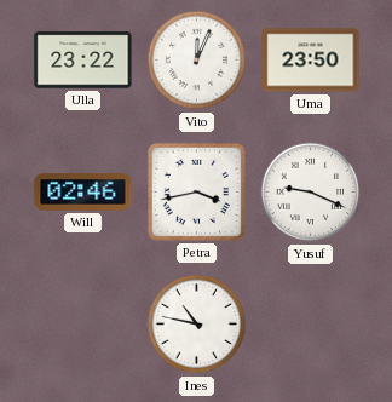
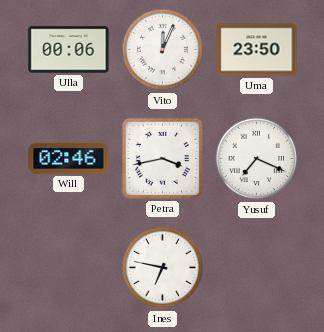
Ulla: 23:22 -> 00:06 (69, 50)
Yusuf: 9:19 -> 7:19 (257, 159)
Ines: 10:47 -> 6:47 (163, 268)
